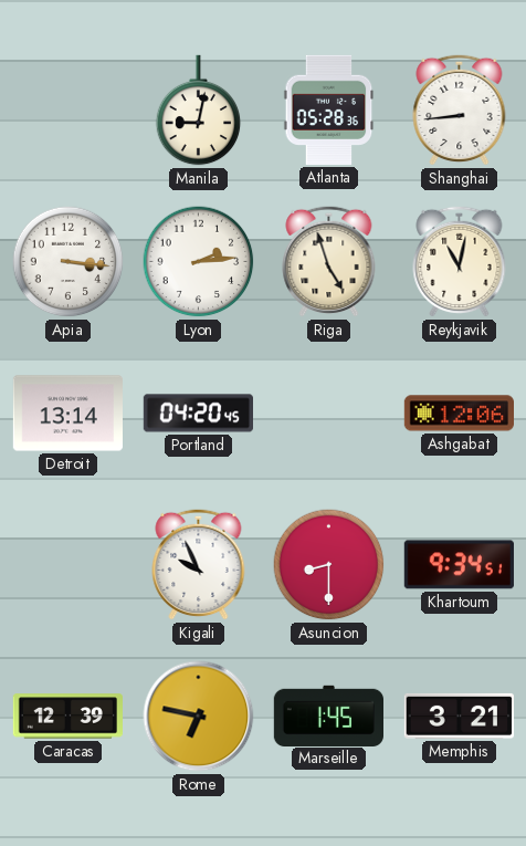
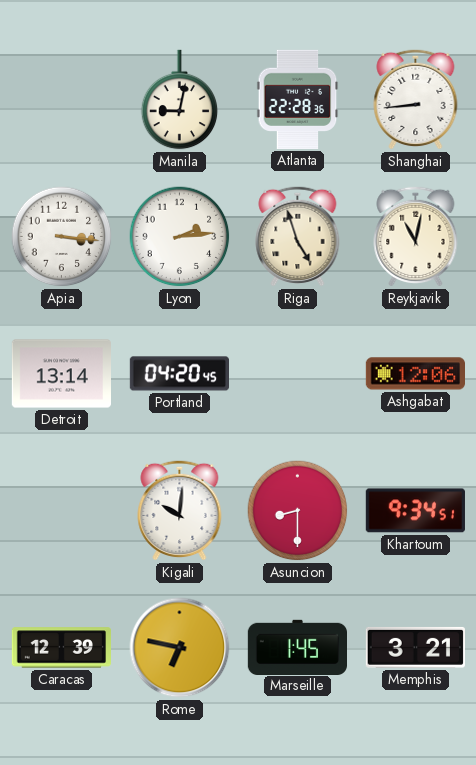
Atlanta: 05:28 -> 22:28 (298, 99)
Kigali: 9:56 -> 10:01 (180, 510)
